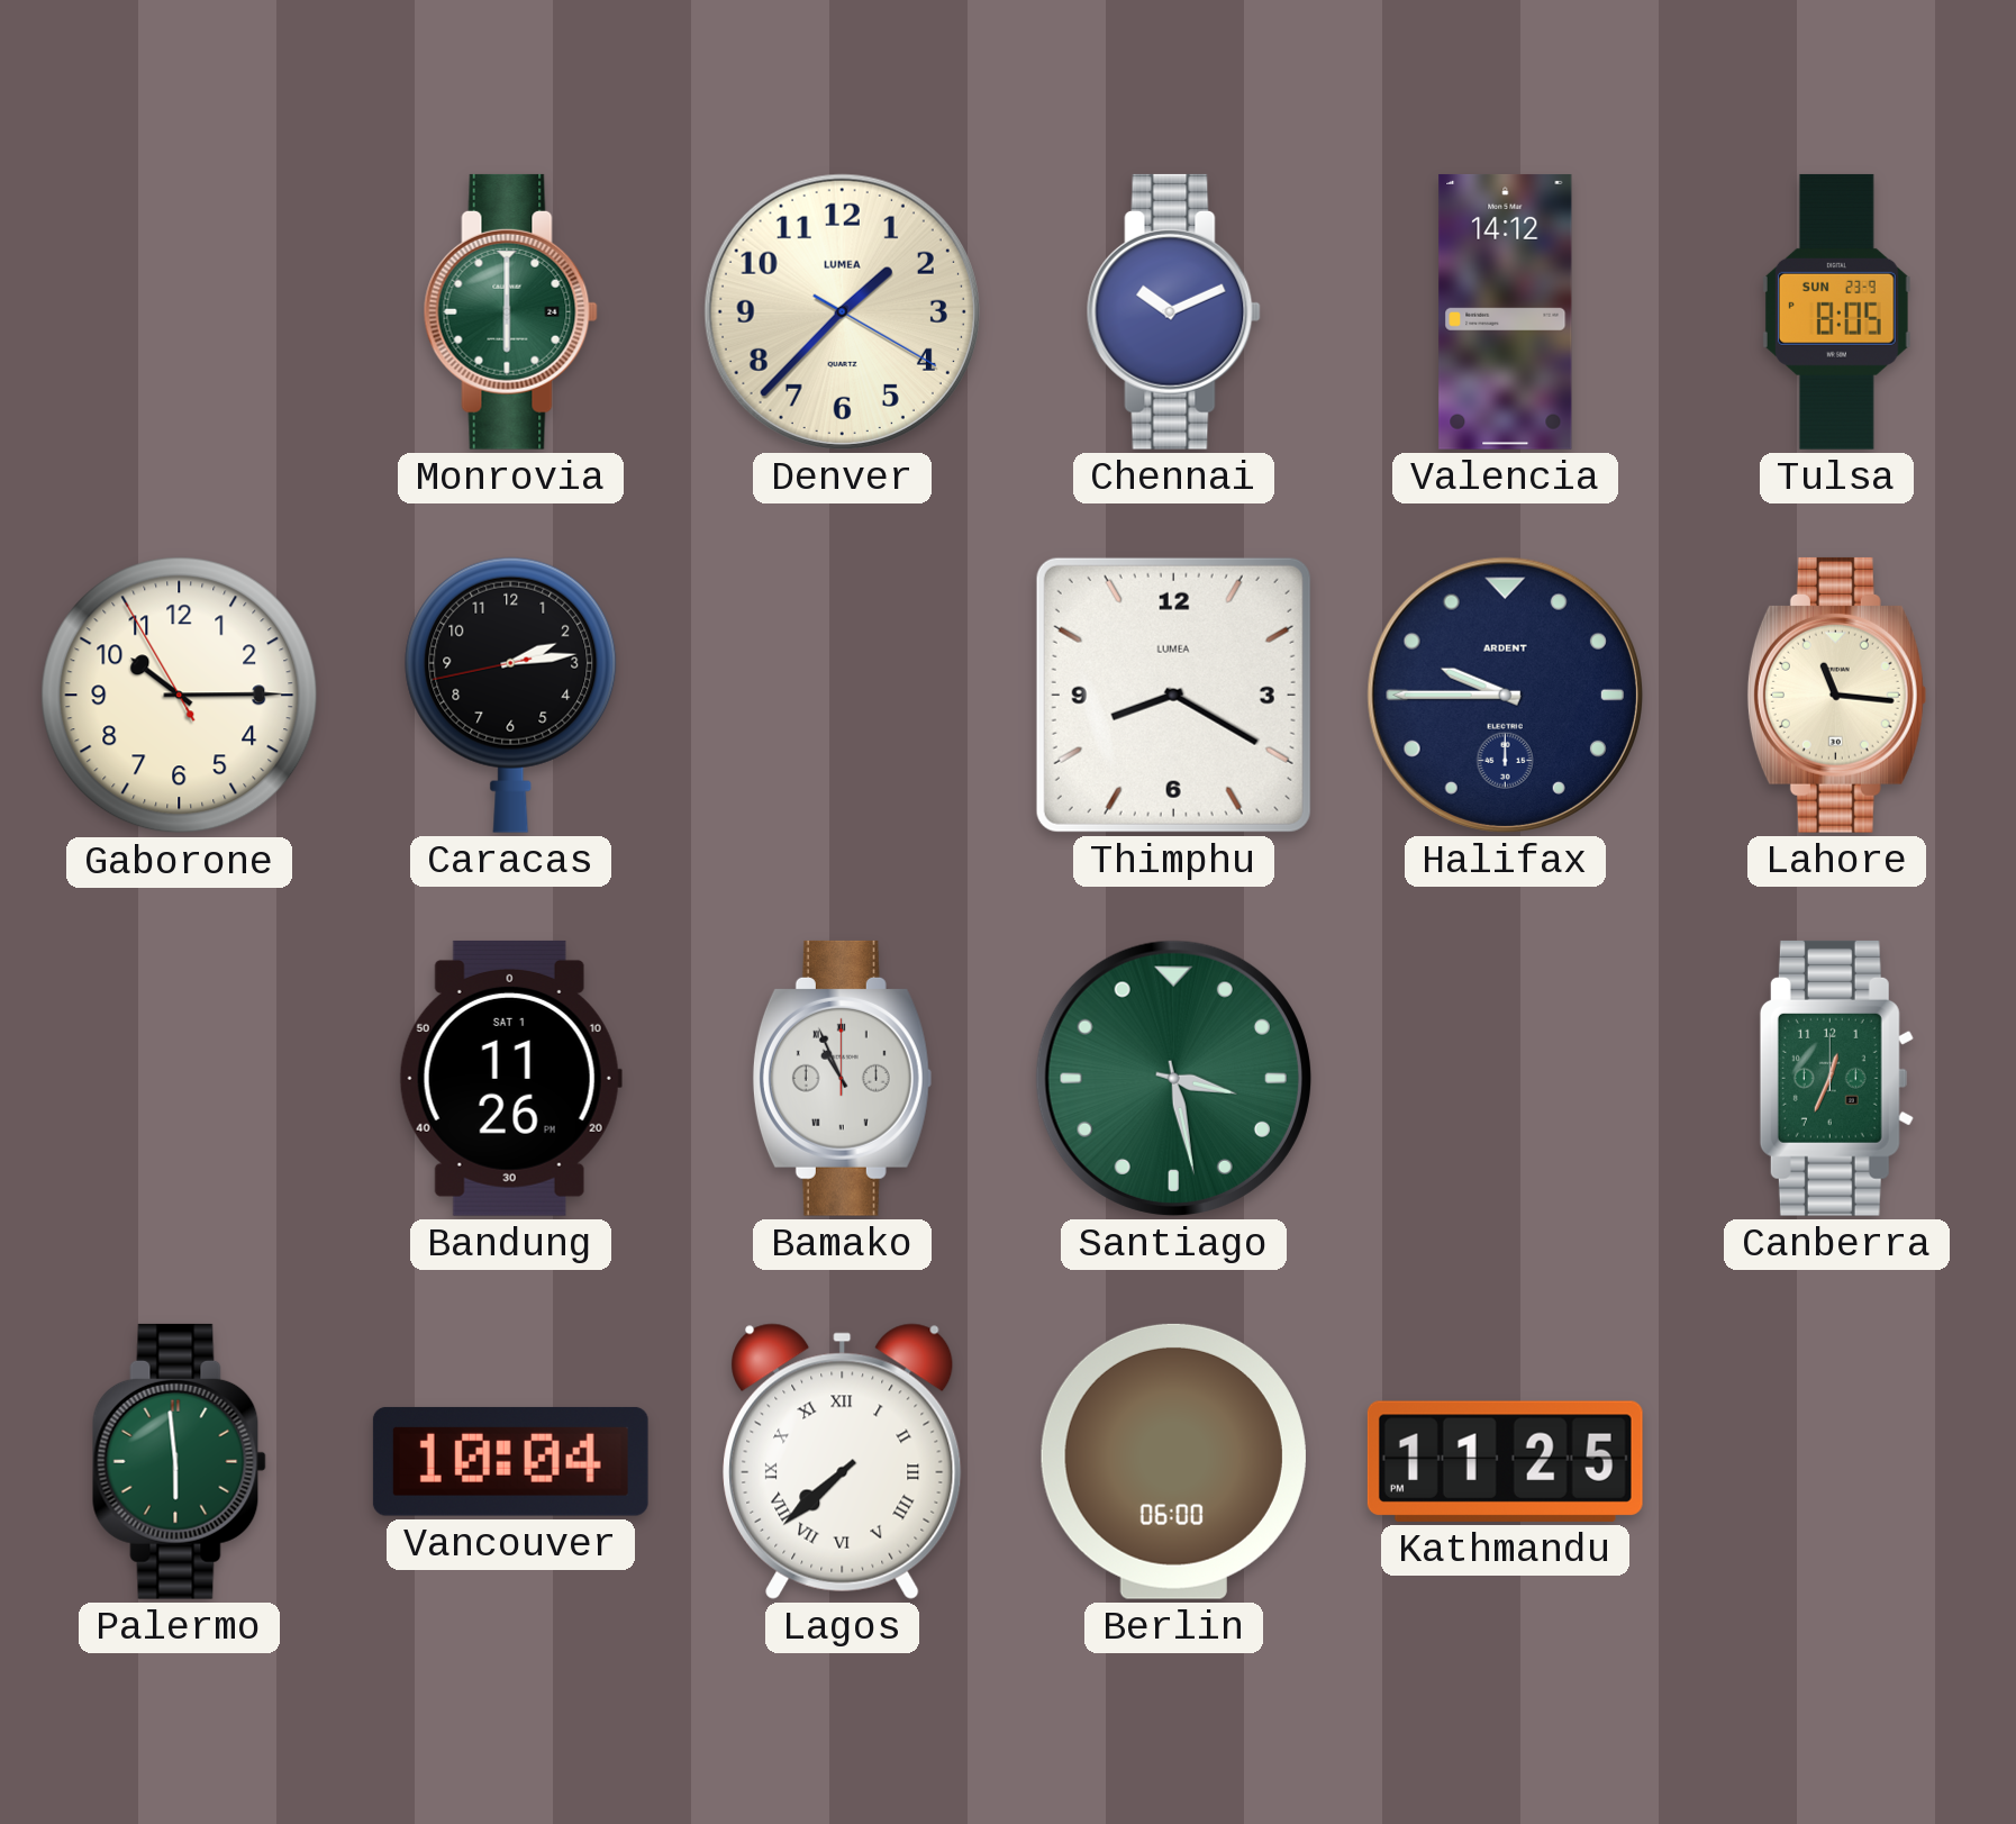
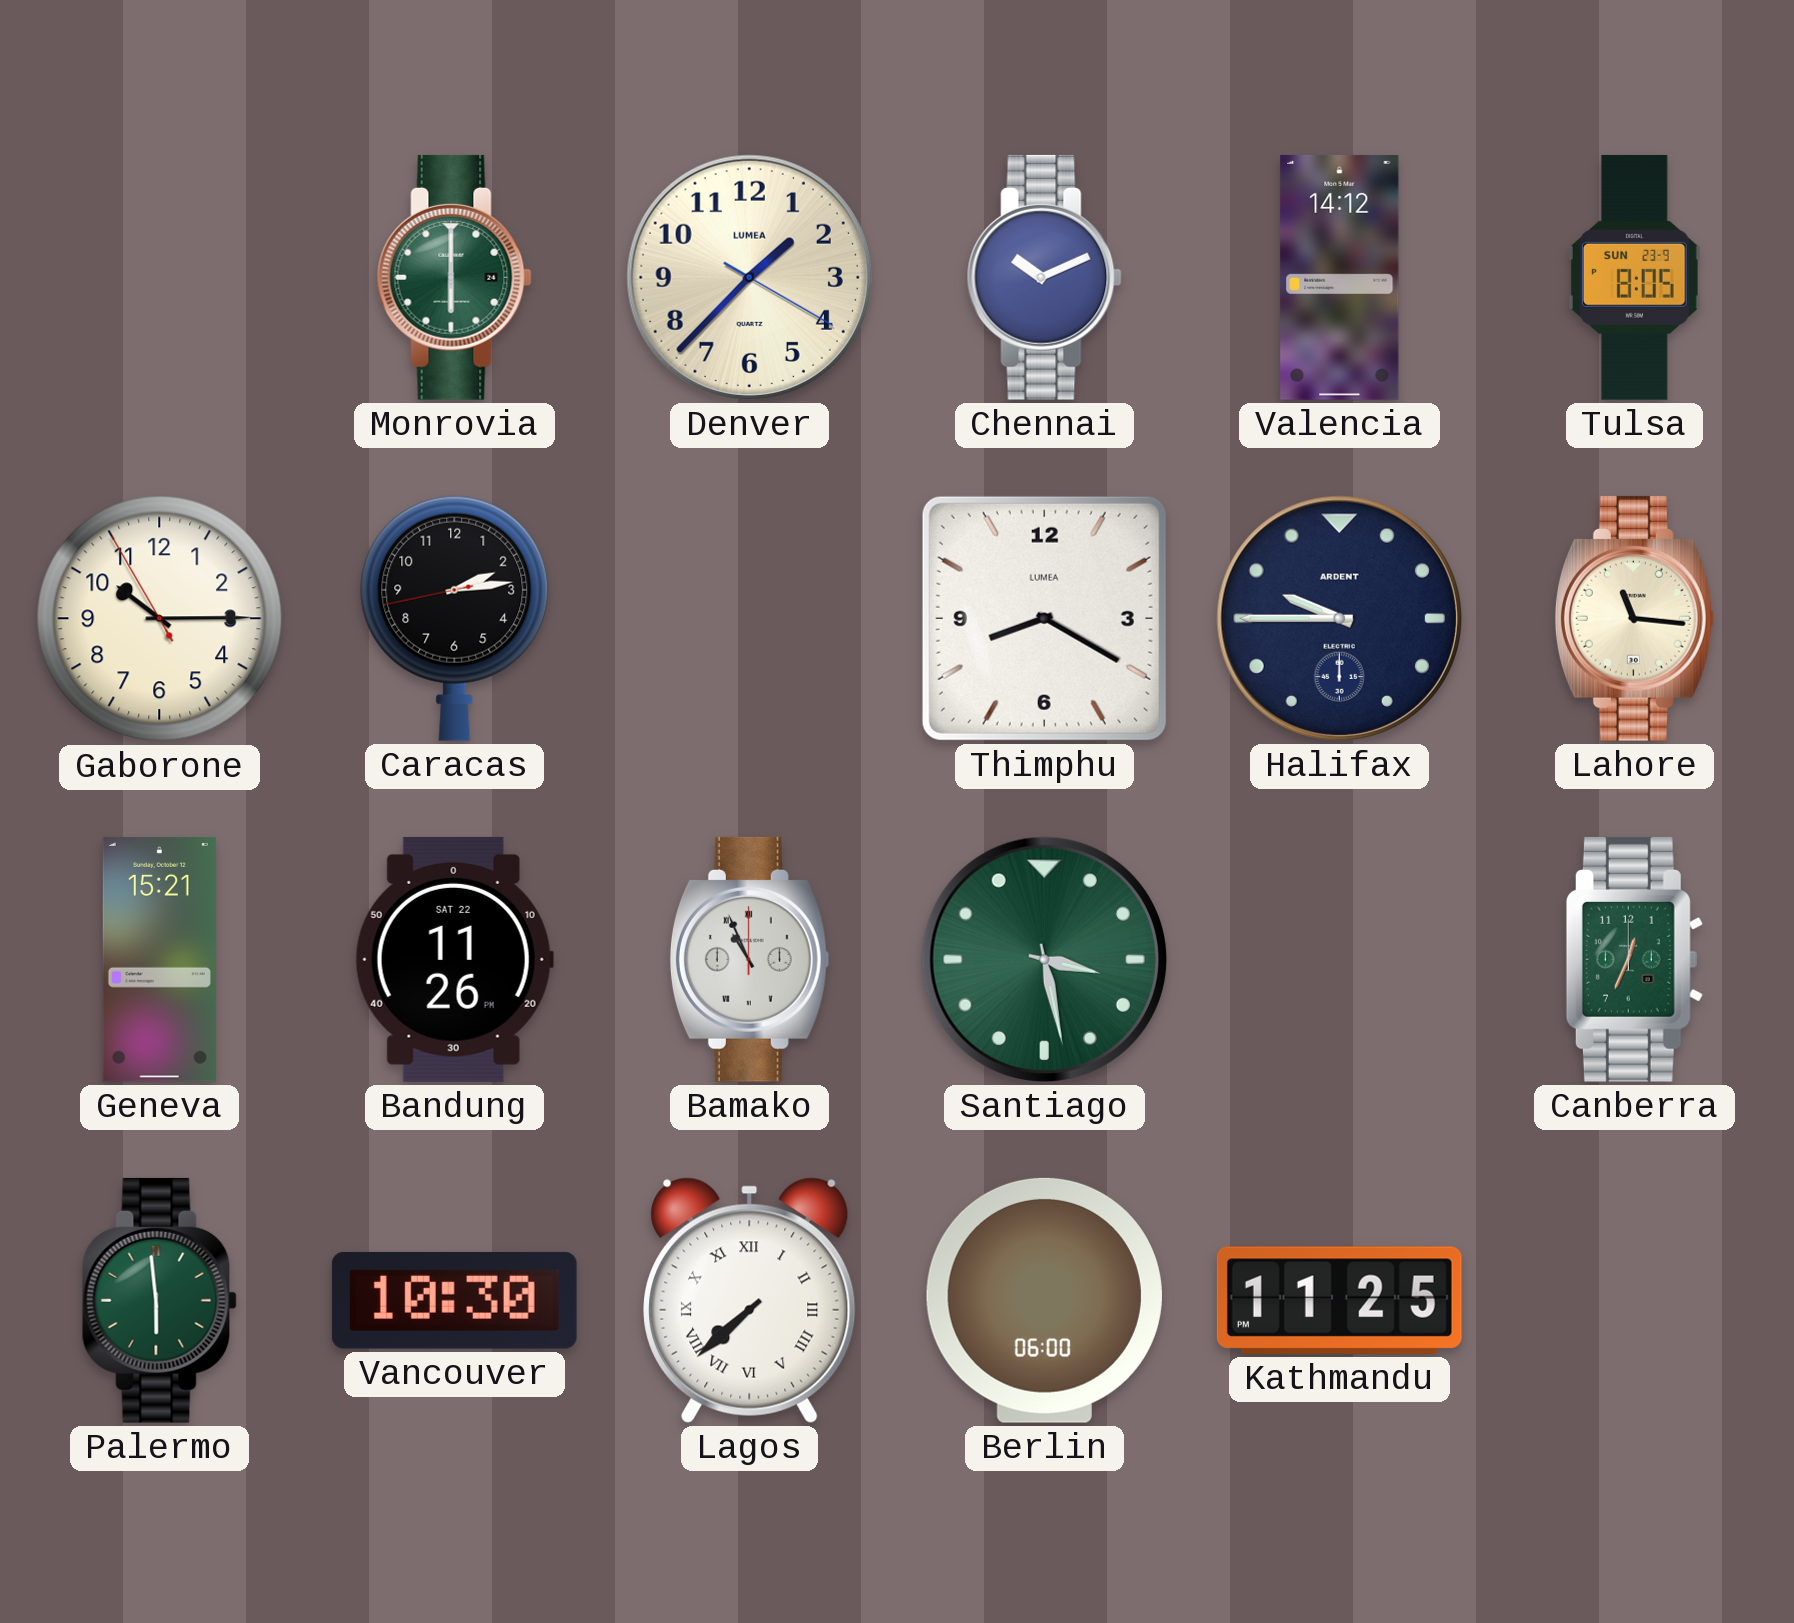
Geneva: none -> 15:21 (159, 959)
Bandung date: SAT 1 -> SAT 22 (454, 959)
Vancouver: 10:04 -> 10:30 (454, 1300)
